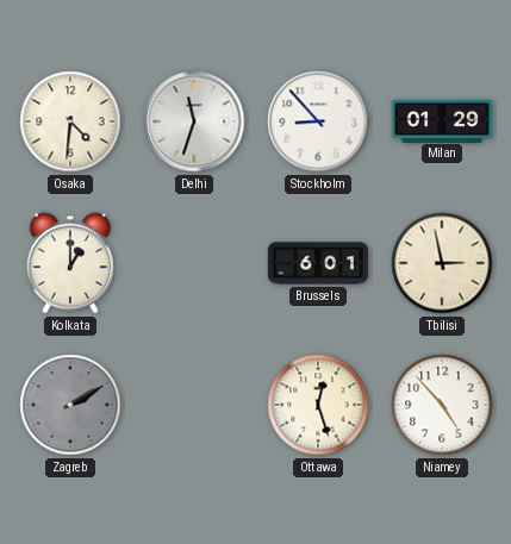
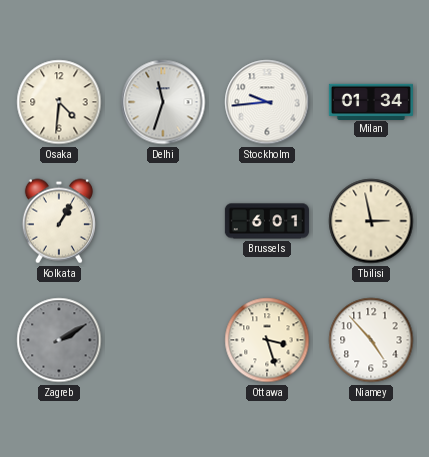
Stockholm: 8:53 -> 9:44 (267, 102)
Milan: 01:29 -> 01:34 (371, 101)
Kolkata: 1:00 -> 1:05 (59, 221)
Ottawa: 12:27 -> 3:27 (267, 340)
